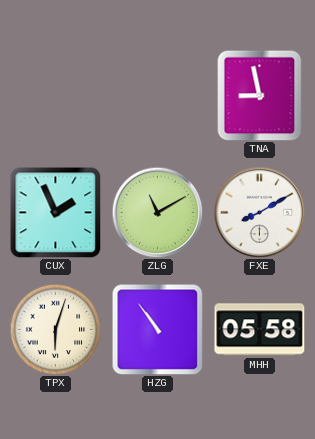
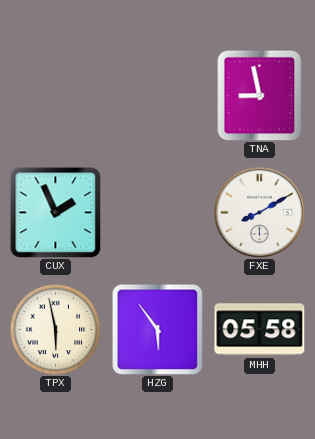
ZLG: 11:10 -> none (157, 212)
TPX: 6:03 -> 5:58 (55, 329)
HZG: 10:54 -> 5:54 (157, 329)
